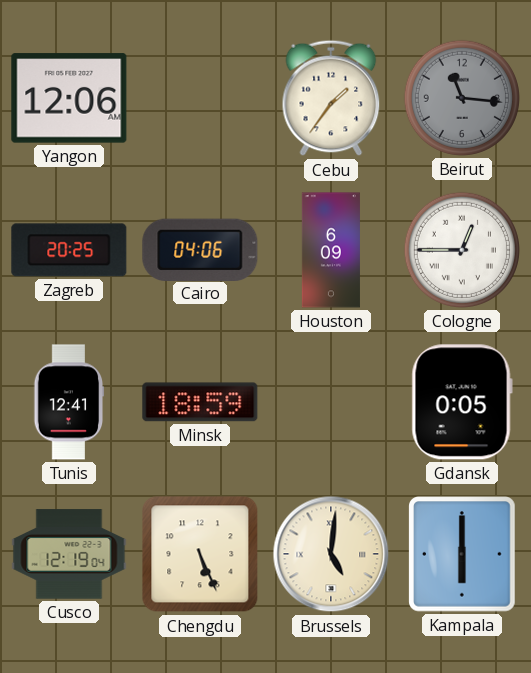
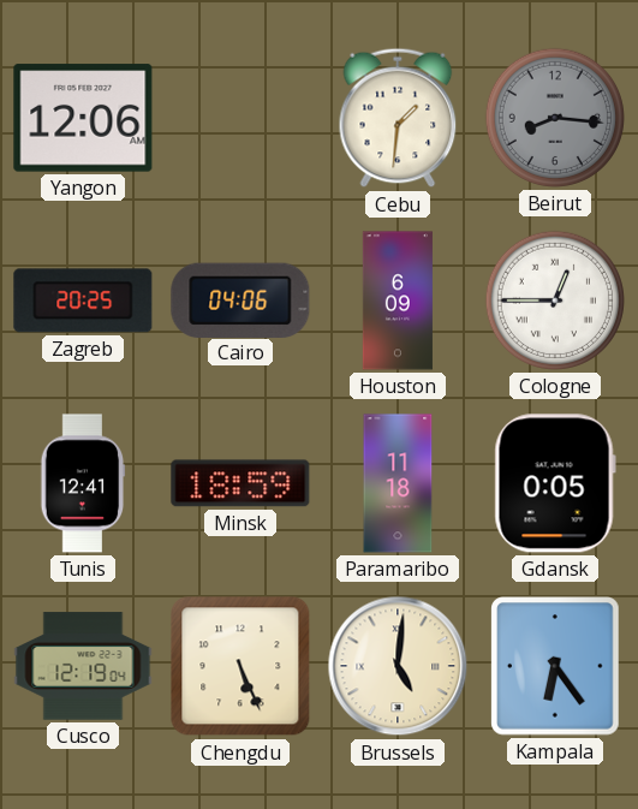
Cebu: 1:36 -> 1:31 (398, 118)
Beirut: 11:16 -> 8:16 (555, 118)
Paramaribo: none -> 11:18 (398, 483)
Kampala: 6:00 -> 6:24 (555, 666)
